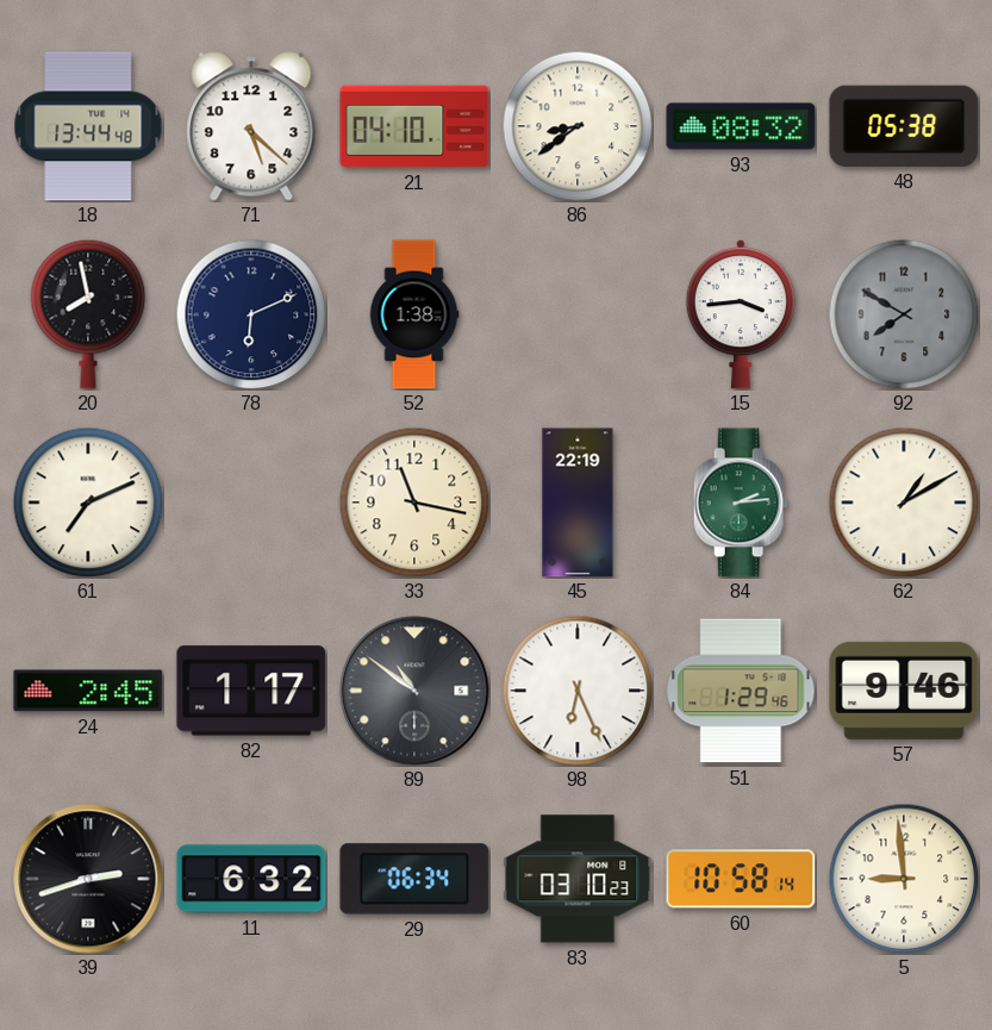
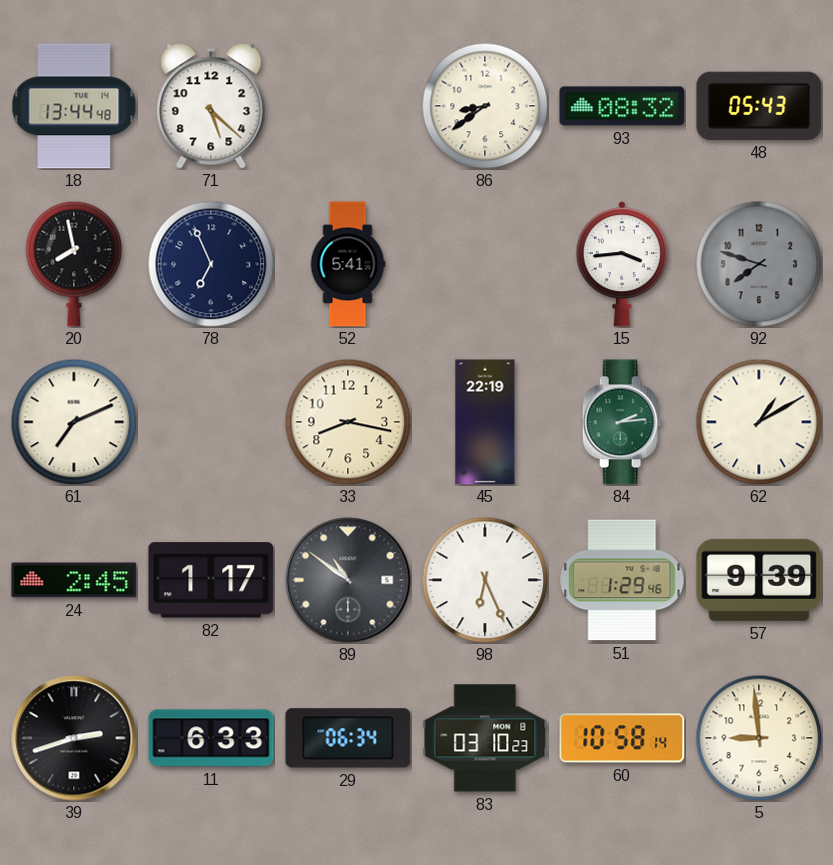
21: 04:10 -> none (414, 126)
48: 05:38 -> 05:43 (759, 106)
78: 6:11 -> 6:56 (211, 264)
52: 1:38 -> 5:41 (348, 264)
92: 7:50 -> 7:48 (759, 264)
33: 11:17 -> 8:17 (348, 422)
57: 9:46 -> 9:39 (759, 580)
11: 6:32 -> 6:33 (211, 738)
